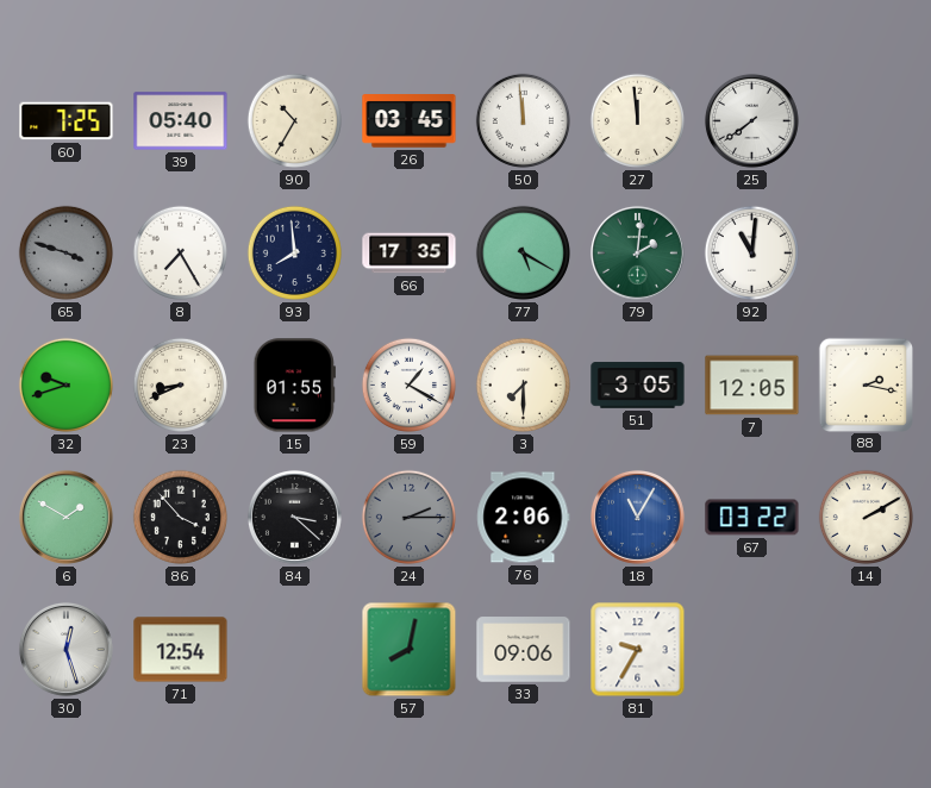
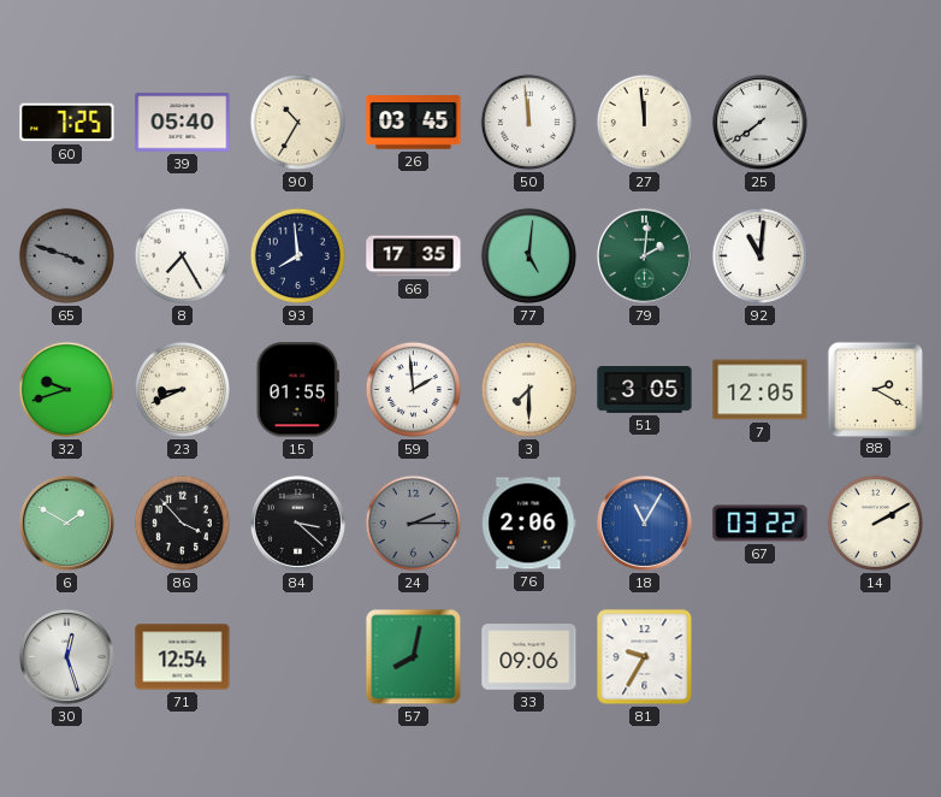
77: 5:20 -> 5:01 (528, 255)
59: 1:20 -> 1:59 (413, 389)
88: 2:17 -> 2:20 (875, 389)
